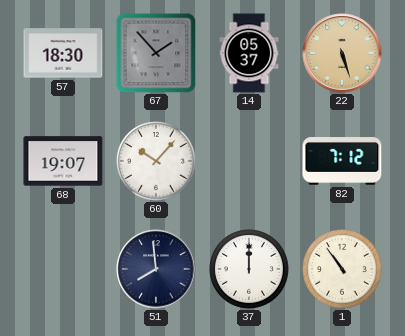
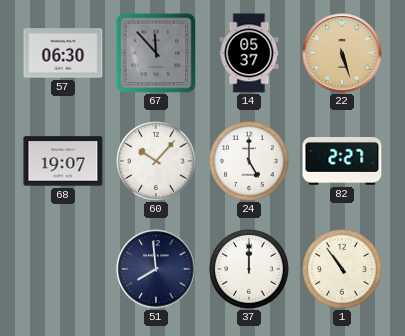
57: 18:30 -> 06:30 (63, 53)
67: 1:53 -> 11:53 (156, 53)
24: none -> 5:00 (249, 161)
82: 7:12 -> 2:27 (342, 162)
